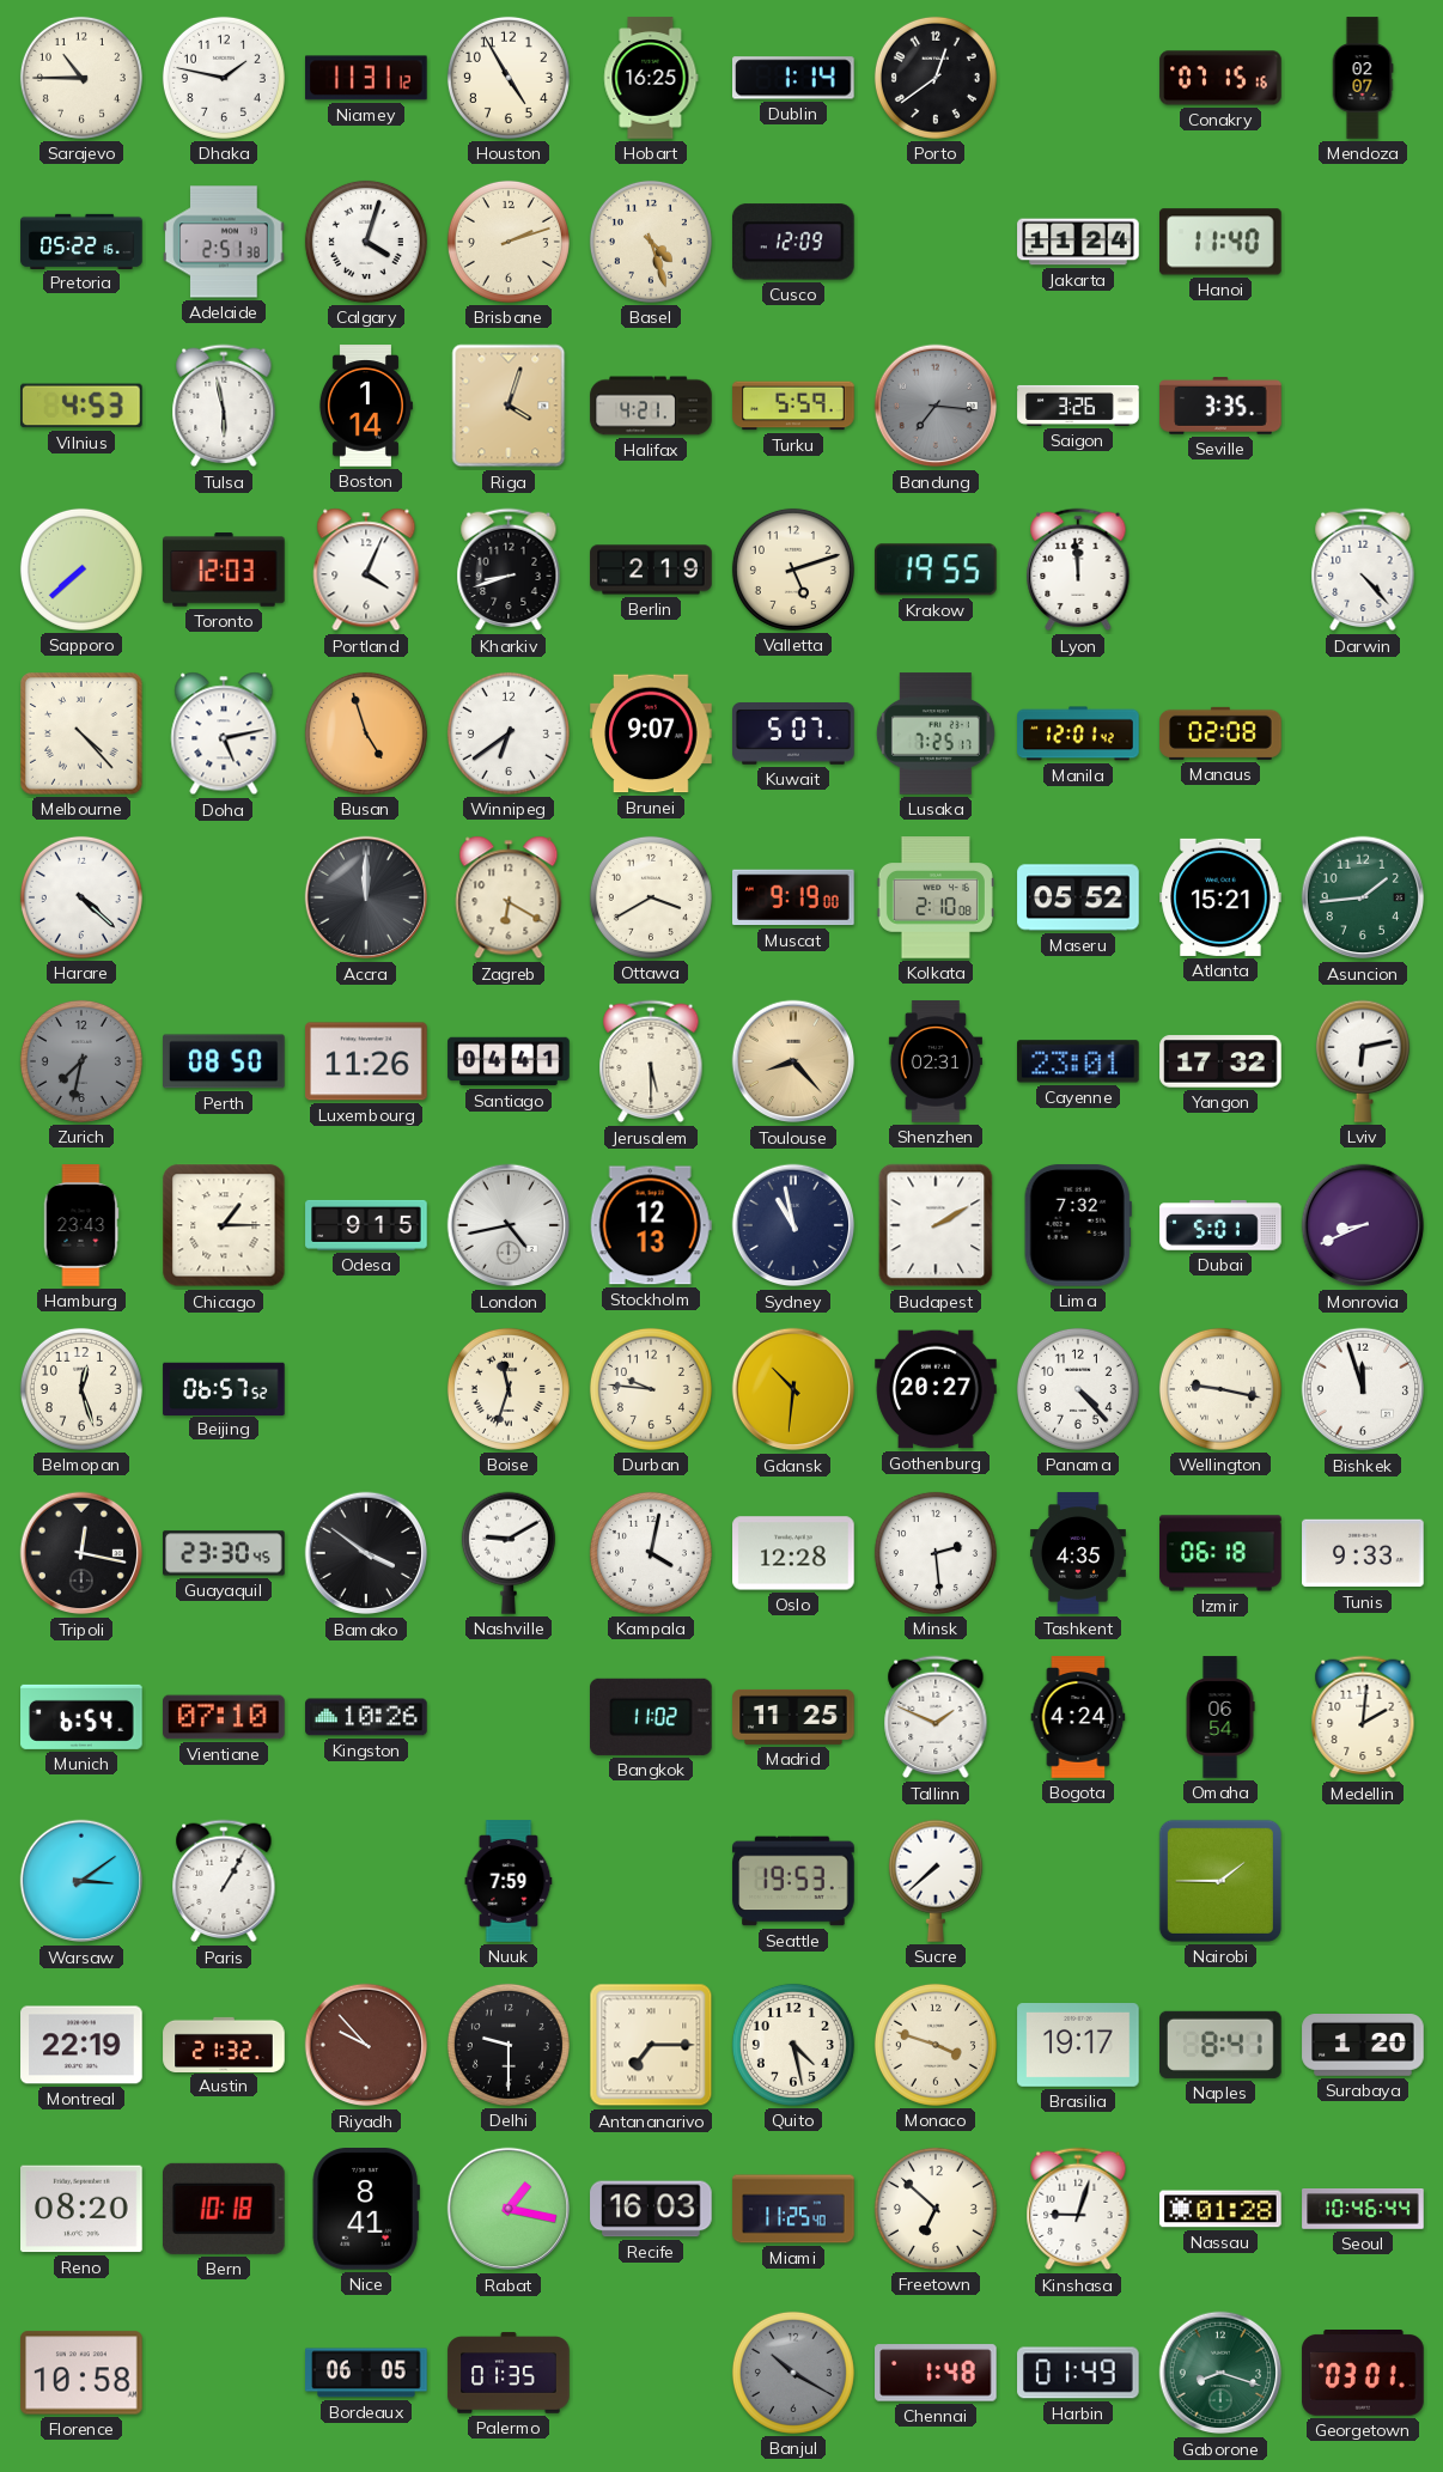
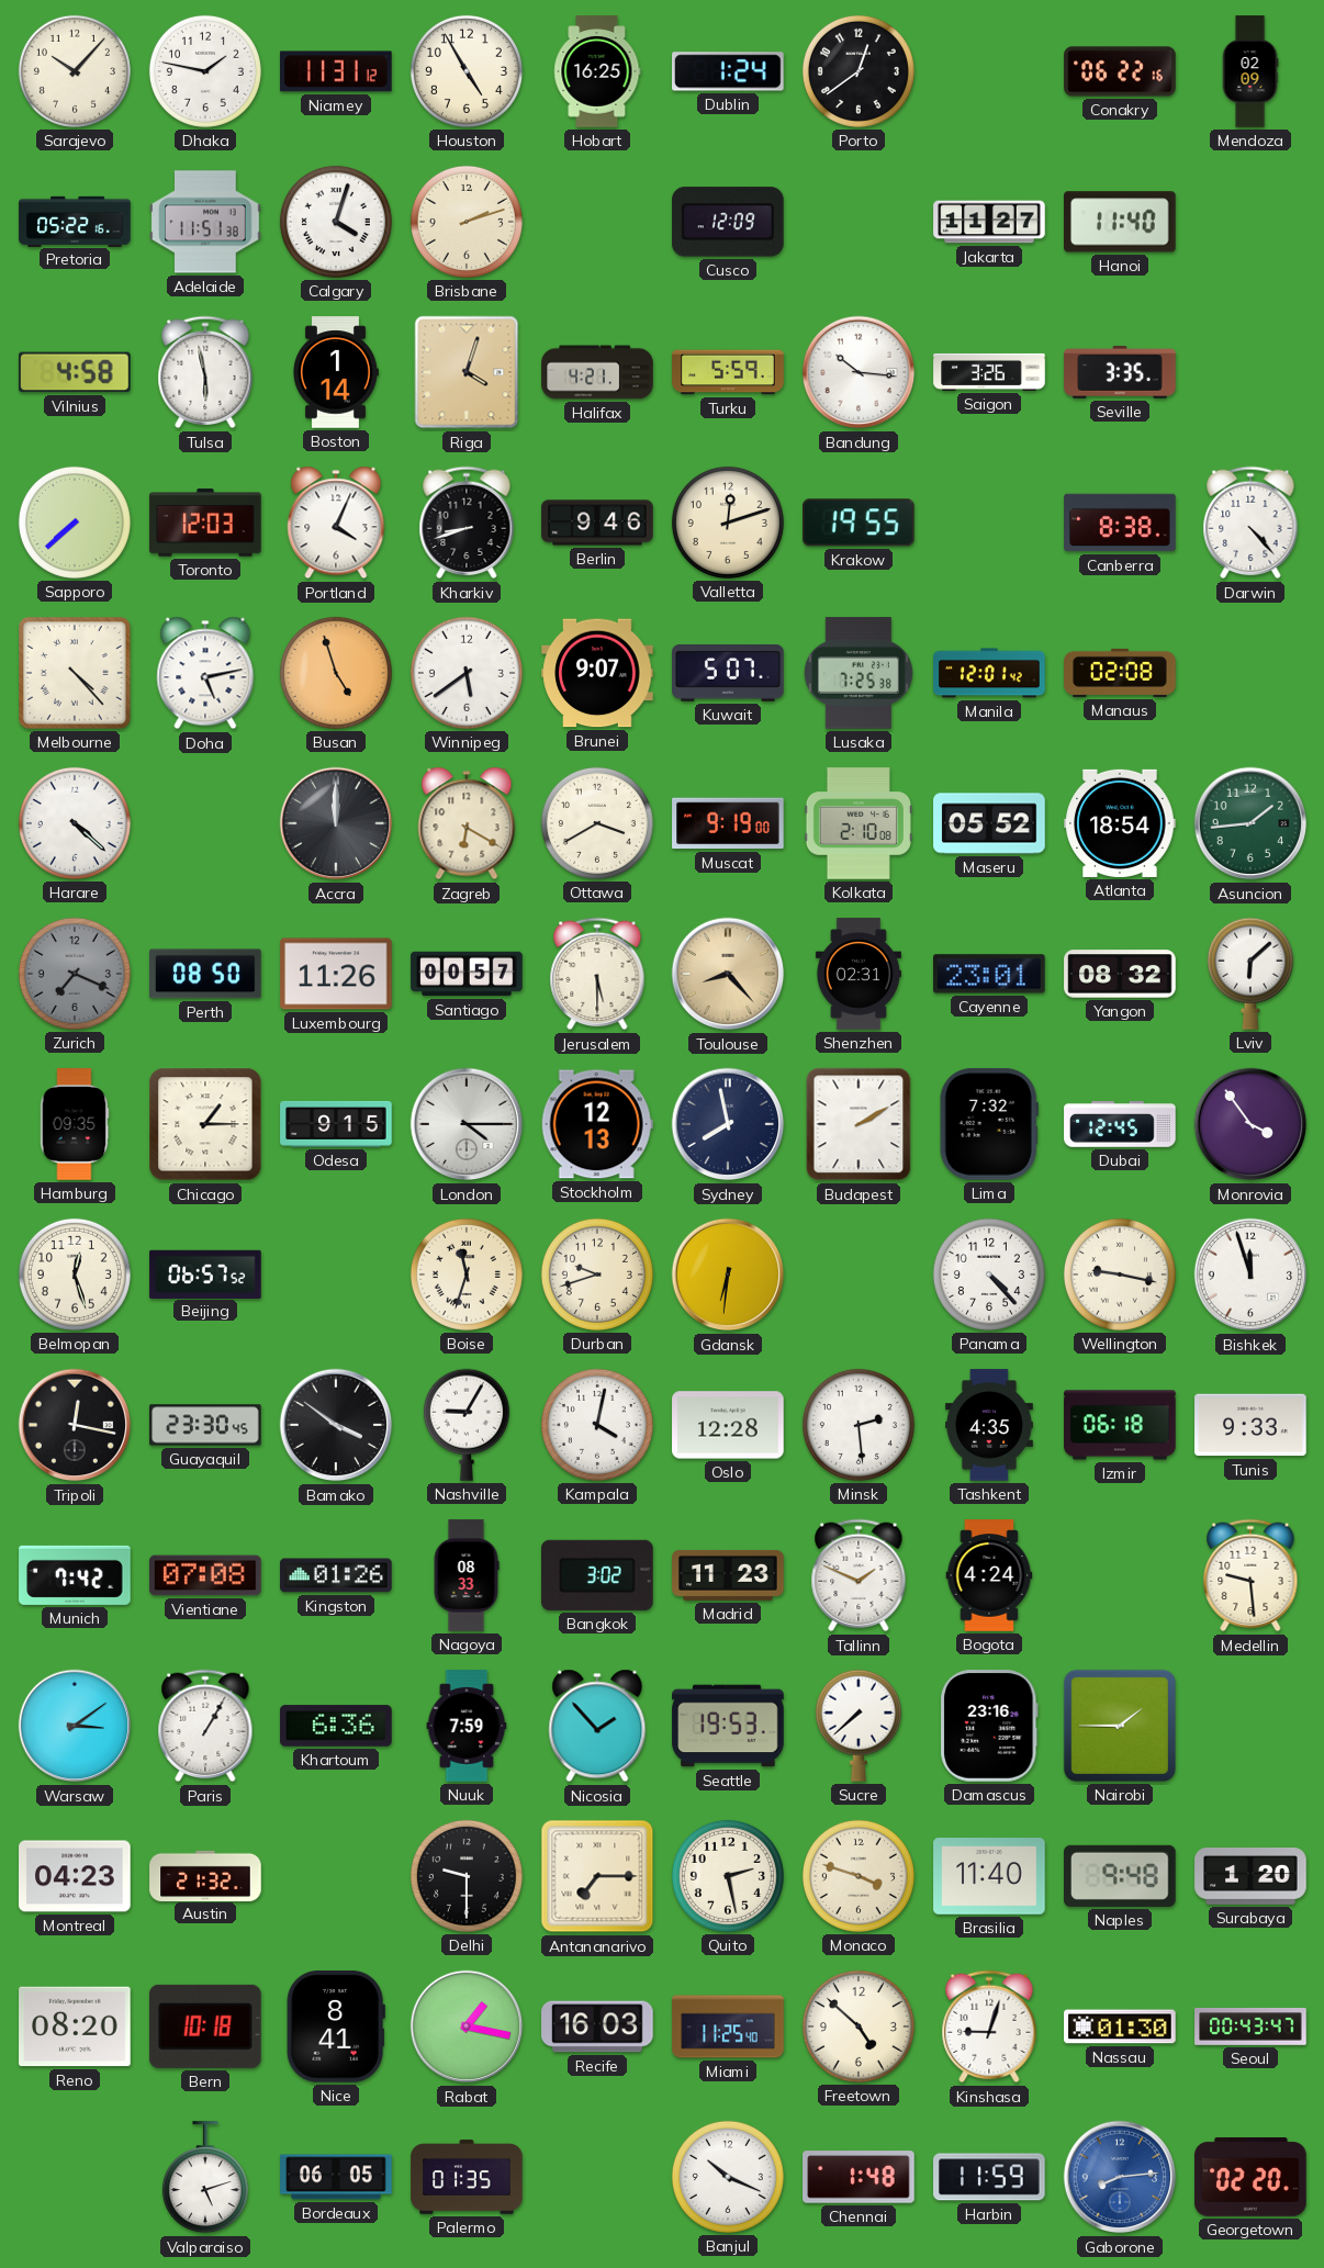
Sarajevo: 10:45 -> 10:07 (75, 71)
Dublin: 1:14 -> 1:24 (729, 71)
Conakry: 07:15 -> 06:22 (1120, 71)
Mendoza: 02:07 -> 02:09 (1250, 71)
Adelaide: 2:51 -> 11:51 (205, 222)
Basel: 4:27 -> none (651, 242)
Jakarta: 11:24 -> 11:27 (989, 222)
Vilnius: 4:53 -> 4:58 (76, 372)
Bandung: 7:16 -> 10:16 (859, 372)
Bandung dial: grey -> white (859, 372)
Berlin: 2:19 -> 9:46 (597, 523)
Valletta: 5:12 -> 12:12 (728, 523)
Lyon: 11:59 -> none (1078, 570)
Canberra: none -> 8:38 (1120, 523)
Winnipeg: 6:39 -> 5:39 (467, 673)
Lusaka: 7:25:17 -> 7:25:38 (859, 673)
Atlanta: 15:21 -> 18:54 (1120, 823)
Zurich: 7:32 -> 7:19 (75, 974)
Santiago: 04:41 -> 00:57 (467, 974)
Yangon: 17:32 -> 08:32 (1120, 974)
Lviv: 6:13 -> 6:08 (1250, 974)
Hamburg: 23:43 -> 09:35 (75, 1124)
London: 4:43 -> 4:15 (467, 1124)
Sydney: 10:58 -> 7:58 (728, 1124)
Dubai: 5:01 -> 12:45 (1120, 1125)
Monrovia: 8:41 -> 3:54 (1250, 1124)
Durban: 9:46 -> 9:42 (597, 1275)
Gdansk: 10:31 -> 6:31 (728, 1275)
Gothenburg: 20:27 -> none (936, 1389)
Nashville: 9:10 -> 9:05 (467, 1425)
Munich: 6:54 -> 7:42 (75, 1575)
Vientiane: 07:10 -> 07:08 (205, 1575)
Kingston: 10:26 -> 01:26 (336, 1575)
Nagoya: none -> 08:33 (467, 1575)
Bangkok: 11:02 -> 3:02 (598, 1575)
Madrid: 11:25 -> 11:23 (728, 1575)
Omaha: 06:54 -> none (1220, 1717)
Medellin: 2:01 -> 9:29 (1250, 1575)
Khartoum: none -> 6:36 (336, 1726)
Nicosia: none -> 1:53 (597, 1726)
Damascus: none -> 23:16 (990, 1726)
Montreal: 22:19 -> 04:23 (75, 1876)
Riyadh: 9:53 -> none (366, 2045)
Quito: 4:28 -> 2:28 (728, 1876)
Brasilia: 19:17 -> 11:40 (989, 1877)
Naples: 8:41 -> 9:48 (1121, 1876)
Freetown: 6:52 -> 4:52 (859, 2026)
Nassau: 01:28 -> 01:30 (1120, 2026)
Seoul: 10:46 -> 00:43 (1250, 2028)
Florence: 10:58 -> none (81, 2373)
Valparaiso: none -> 5:12 (205, 2178)
Banjul: 10:20 -> 10:19 (728, 2177)
Banjul dial: grey -> white (728, 2177)
Harbin: 01:49 -> 11:59 (989, 2177)
Gaborone: 8:18 -> 8:14 (1120, 2177)
Gaborone dial: green -> blue (1120, 2177)
Georgetown: 03:01 -> 02:20 (1250, 2178)
